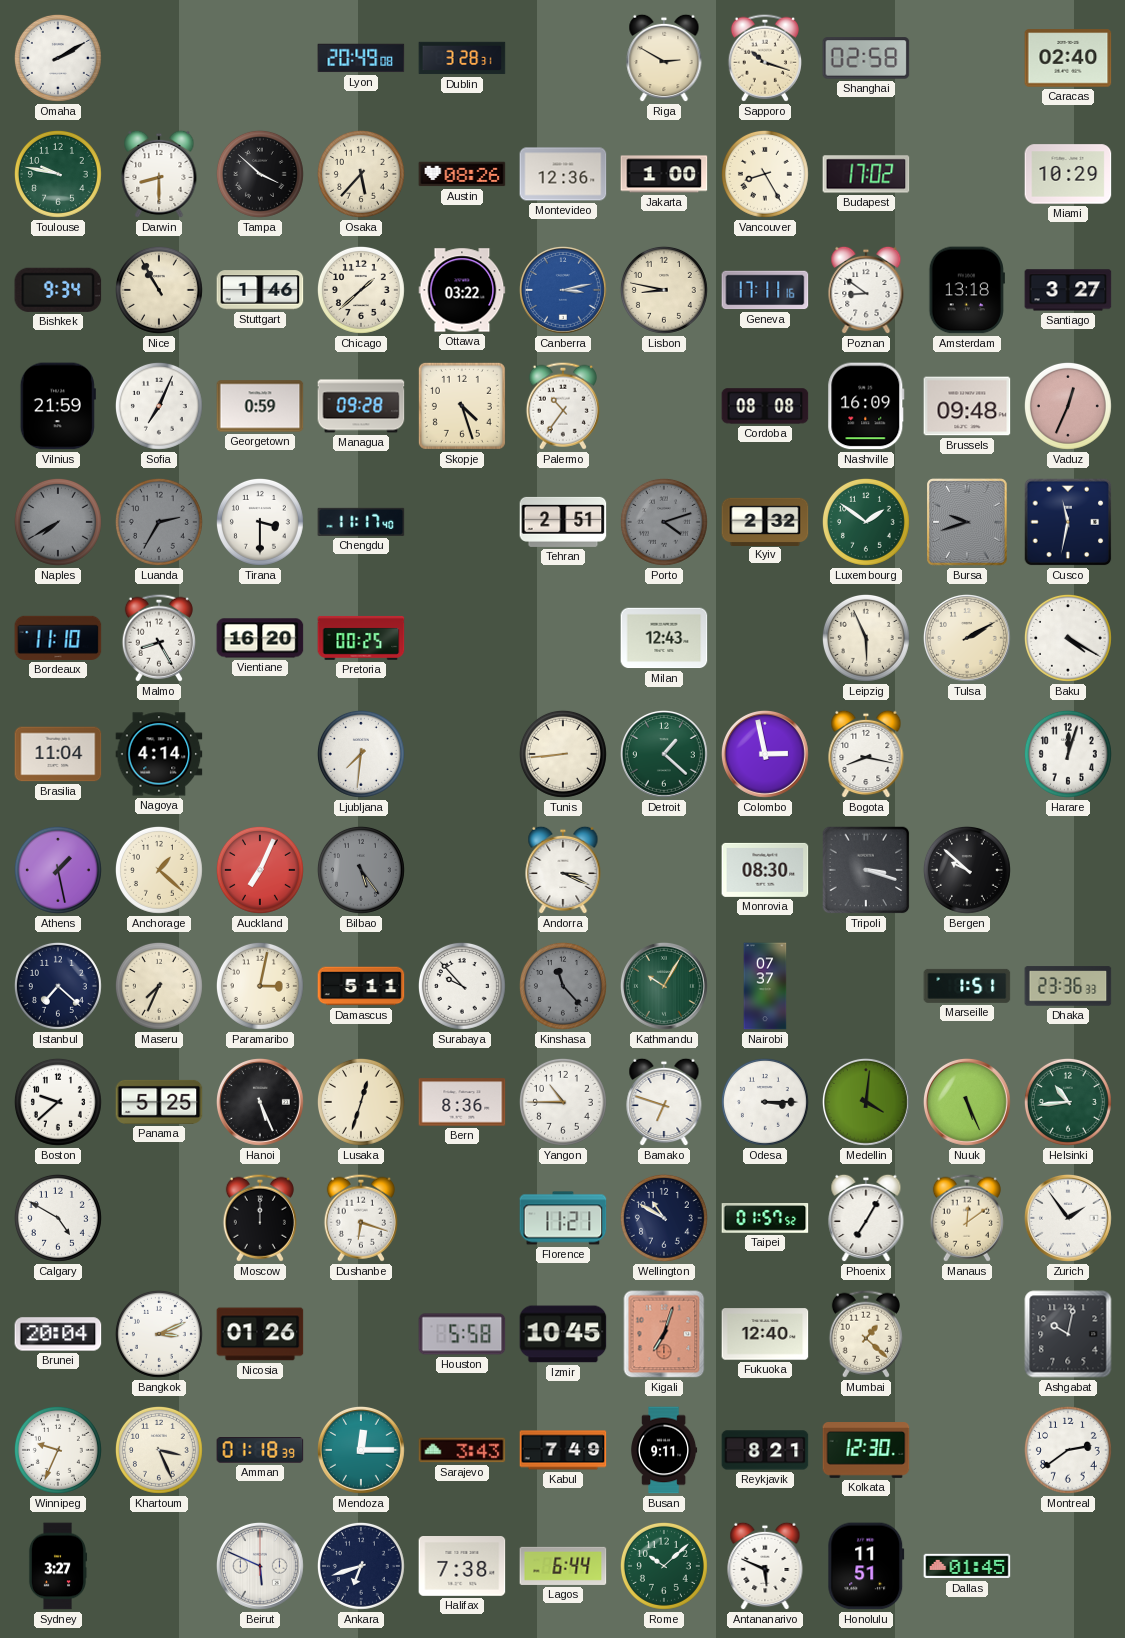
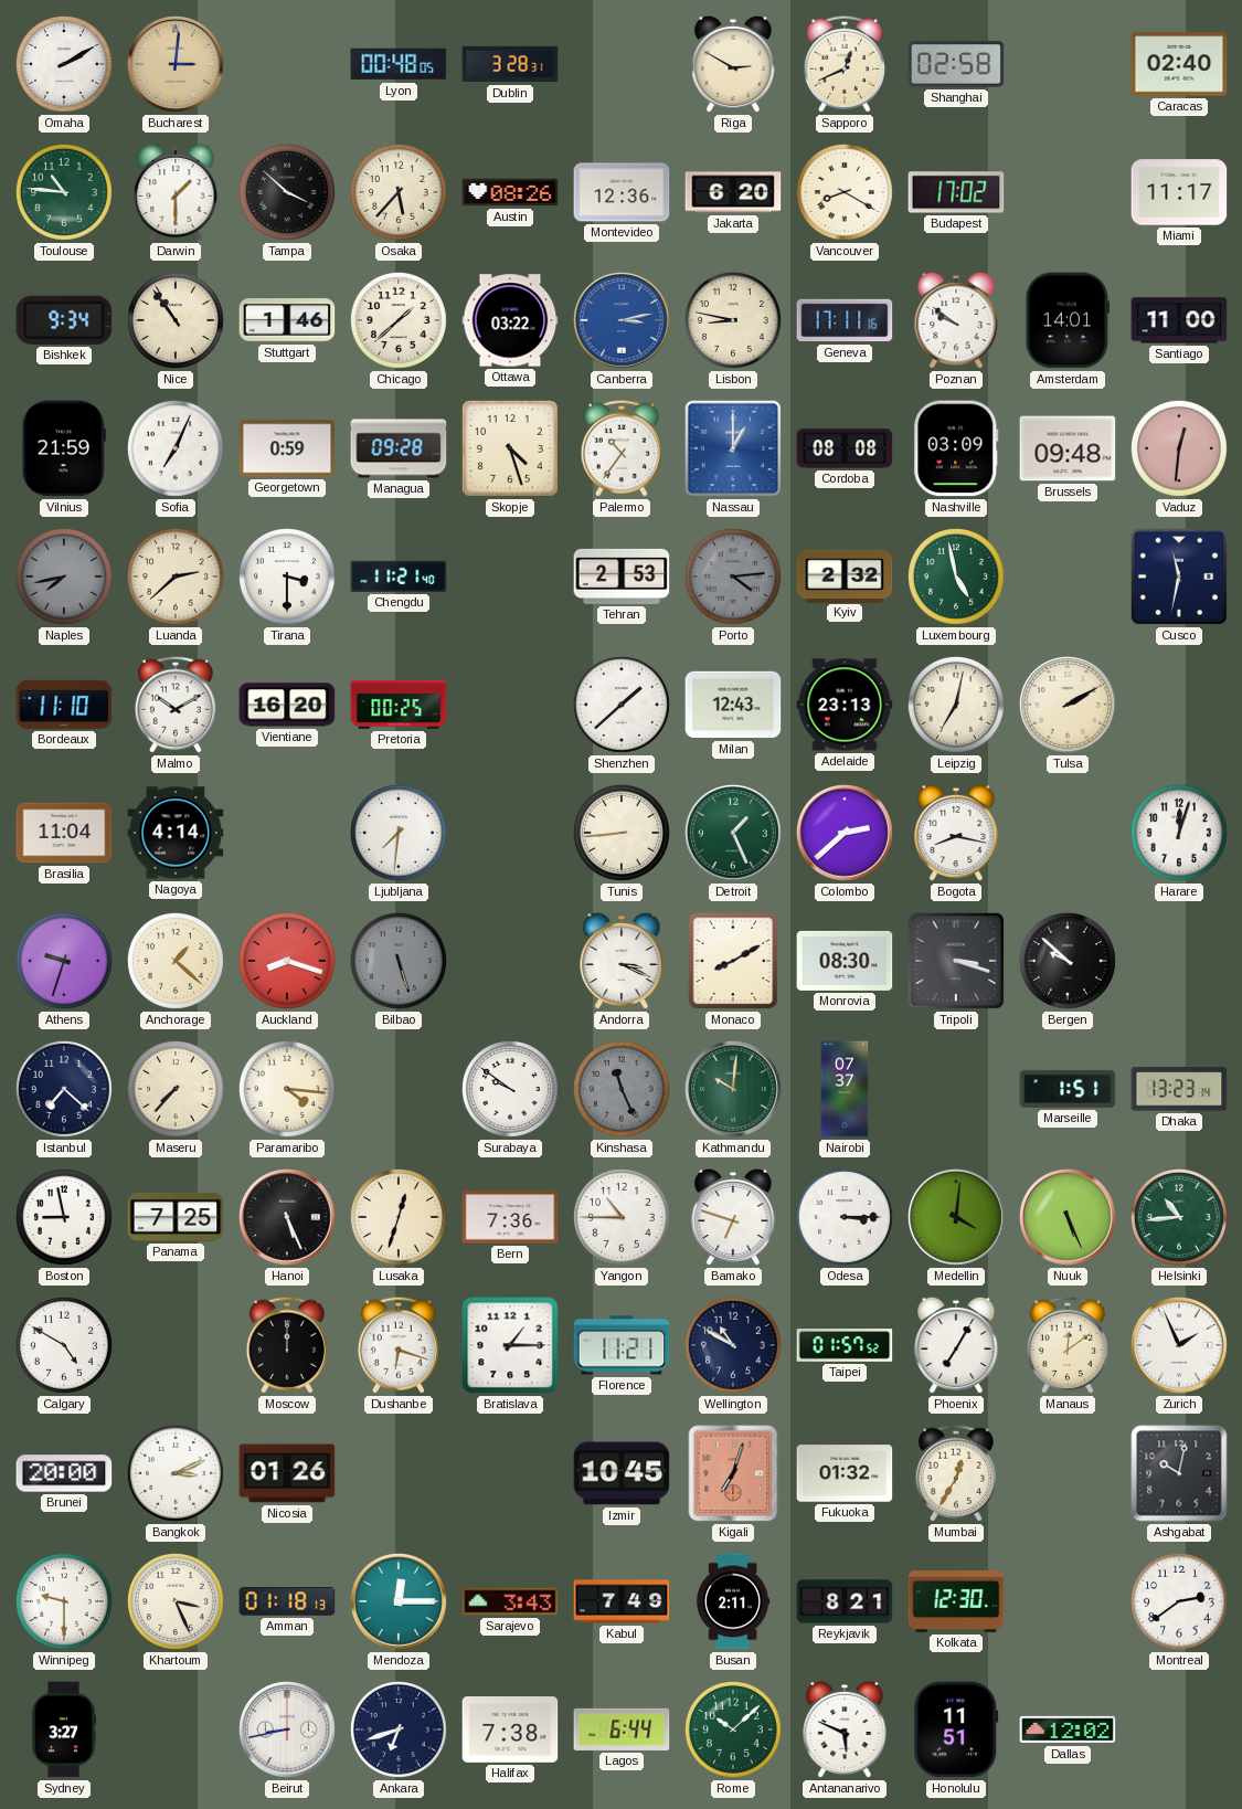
Bucharest: none -> 3:01 (176, 64)
Lyon: 20:49 -> 00:48 (399, 64)
Sapporo: 10:18 -> 12:41 (845, 64)
Toulouse: 9:47 -> 10:46 (64, 192)
Darwin: 8:30 -> 1:30 (176, 192)
Jakarta: 1:00 -> 6:20 (733, 192)
Vancouver: 8:25 -> 8:20 (845, 192)
Miami: 10:29 -> 11:17 (1179, 192)
Nice: 10:55 -> 10:54 (176, 320)
Poznan: 8:51 -> 9:51 (956, 320)
Amsterdam: 13:18 -> 14:01 (1068, 320)
Santiago: 3:27 -> 11:00 (1179, 320)
Nassau: none -> 1:00 (733, 448)
Nashville: 16:09 -> 03:09 (956, 448)
Vaduz: 12:34 -> 12:31 (1179, 448)
Naples: 7:40 -> 7:43 (64, 576)
Luanda: 2:35 -> 2:38 (176, 576)
Luanda dial: grey -> cream (176, 576)
Chengdu: 11:17 -> 11:21 (399, 576)
Tehran: 2:51 -> 2:53 (622, 576)
Porto: 4:12 -> 4:14 (733, 576)
Luxembourg: 1:51 -> 4:58 (956, 576)
Bursa: 9:42 -> none (967, 522)
Malmo: 8:25 -> 10:10 (176, 705)
Shenzhen: none -> 1:38 (622, 705)
Adelaide: none -> 23:13 (845, 705)
Leipzig: 5:56 -> 7:02 (956, 705)
Baku: 4:20 -> none (1068, 638)
Detroit: 1:22 -> 1:26 (733, 833)
Colombo: 2:58 -> 2:38 (845, 833)
Athens: 1:28 -> 9:33 (64, 961)
Auckland: 7:04 -> 8:18 (287, 961)
Bilbao: 5:24 -> 5:27 (399, 961)
Monaco: none -> 8:10 (733, 961)
Maseru: 7:34 -> 7:37 (176, 1089)
Paramaribo: 3:02 -> 4:16 (287, 1089)
Damascus: 5:11 -> none (361, 986)
Surabaya: 9:53 -> 9:51 (510, 1089)
Kinshasa: 11:23 -> 11:26 (622, 1089)
Kathmandu: 10:05 -> 10:01 (733, 1089)
Dhaka: 23:36 -> 13:23 (1179, 1089)
Boston: 9:38 -> 8:58 (64, 1217)
Panama: 5:25 -> 7:25 (176, 1217)
Bern: 8:36 -> 7:36 (510, 1217)
Bratislava: none -> 1:15 (510, 1345)
Zurich: 1:54 -> 1:56 (1179, 1345)
Brunei: 20:04 -> 20:00 (64, 1473)
Houston: 5:58 -> none (462, 1334)
Fukuoka: 12:40 -> 01:32 (845, 1473)
Mumbai: 1:22 -> 12:35 (956, 1473)
Winnipeg: 9:34 -> 9:30 (64, 1601)
Amman: 01:18:39 -> 01:18:13 (287, 1601)
Busan: 9:11 -> 2:11 (733, 1601)
Beirut: 5:49 -> 8:43 (287, 1729)
Dallas: 01:45 -> 12:02 (1068, 1729)
